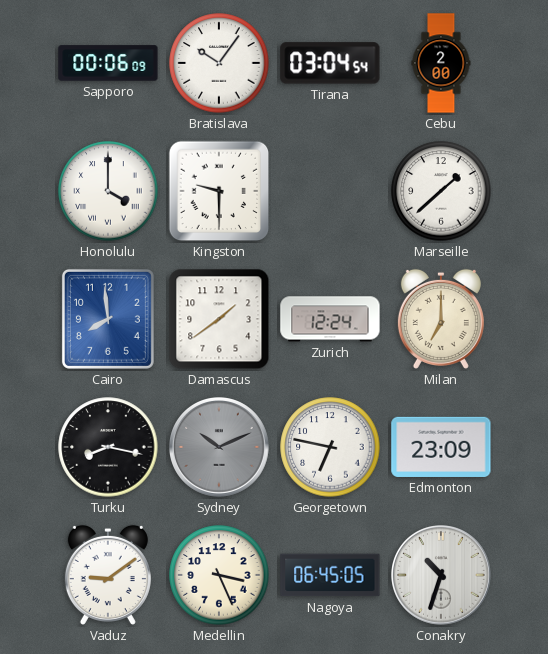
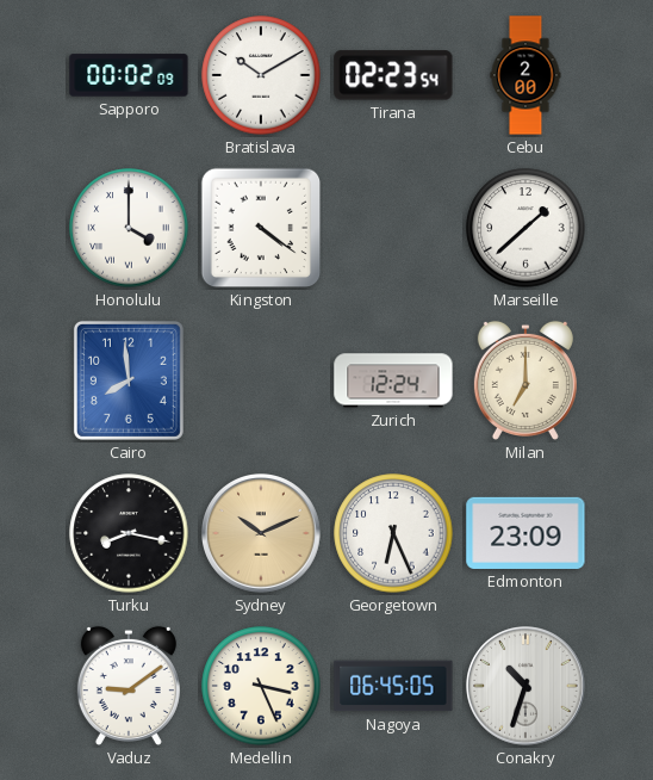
Sapporo: 00:06 -> 00:02 (129, 75)
Bratislava: 10:06 -> 10:10 (261, 75)
Tirana: 03:04 -> 02:23 (393, 75)
Kingston: 9:30 -> 4:21 (261, 228)
Damascus: 1:39 -> none (219, 319)
Sydney dial: grey -> champagne (262, 534)
Georgetown: 6:47 -> 6:26 (393, 533)
